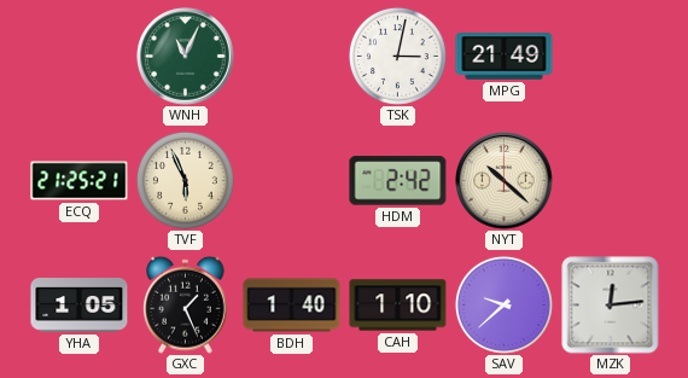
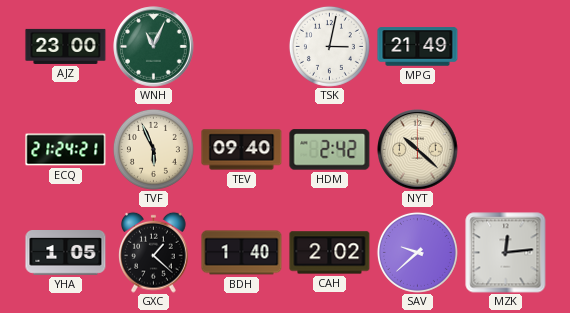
AJZ: none -> 23:00 (66, 46)
ECQ: 21:25 -> 21:24 (66, 150)
TEV: none -> 09:40 (242, 150)
GXC: 1:26 -> 1:22 (154, 252)
CAH: 1:10 -> 2:02 (330, 253)
